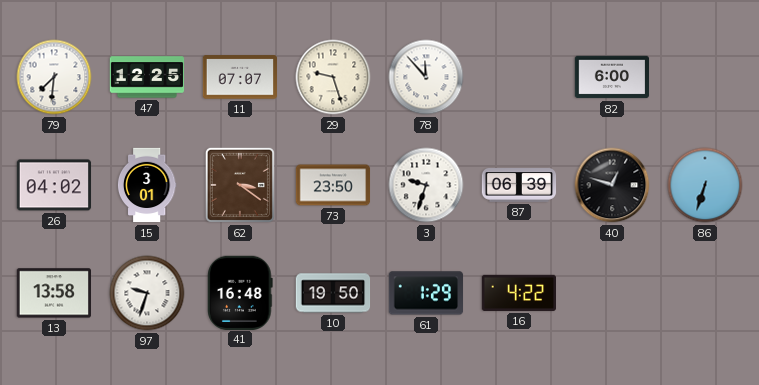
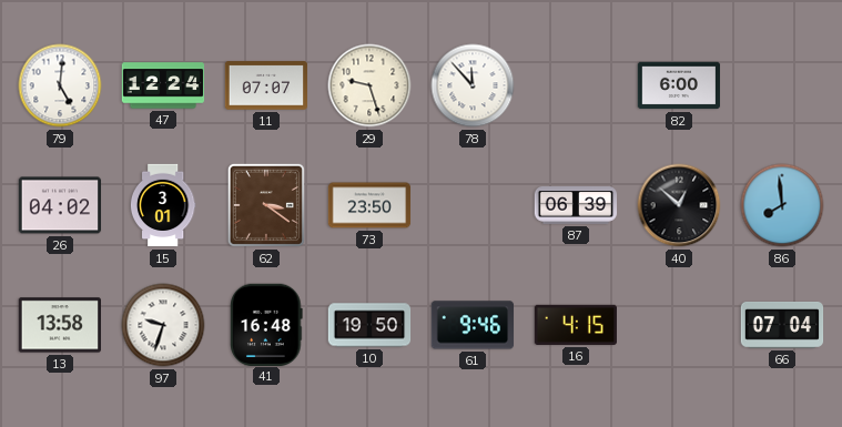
79: 7:31 -> 5:01 (60, 85)
47: 12:25 -> 12:24 (163, 85)
3: 9:33 -> none (426, 185)
40: 12:48 -> 12:52 (679, 205)
86: 6:33 -> 7:59 (782, 205)
61: 1:29 -> 9:46 (473, 325)
16: 4:22 -> 4:15 (575, 325)
66: none -> 07:04 (782, 326)
